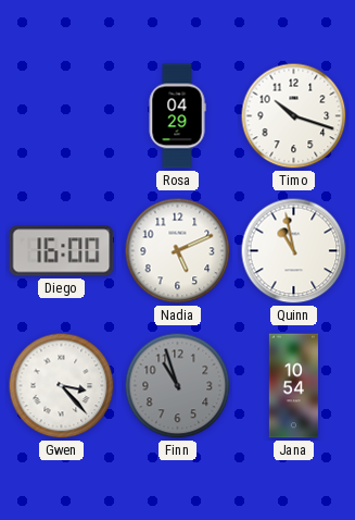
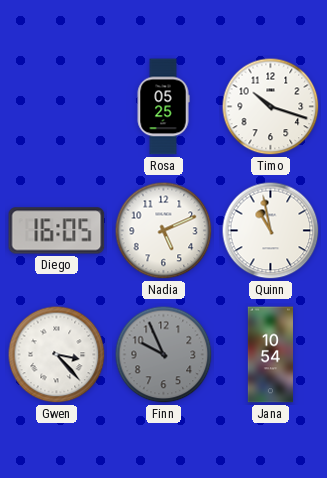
Rosa: 04:29 -> 05:25 (163, 107)
Diego: 16:00 -> 16:05 (57, 231)
Finn: 10:57 -> 9:56 (164, 355)
